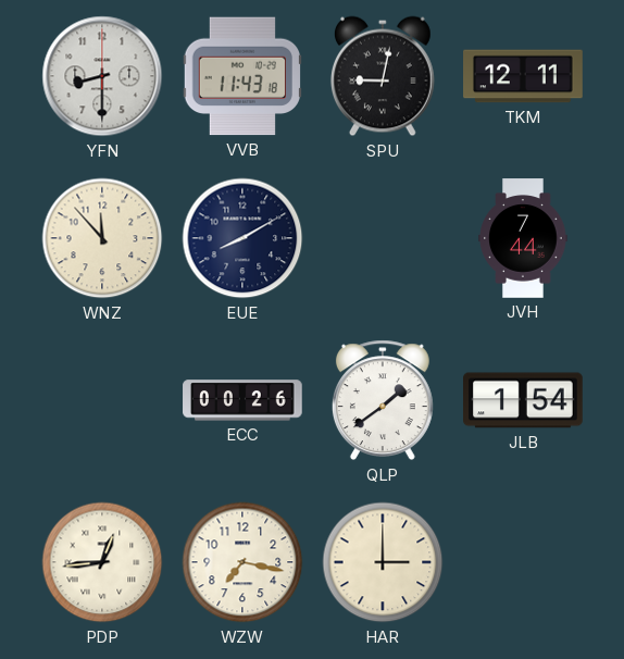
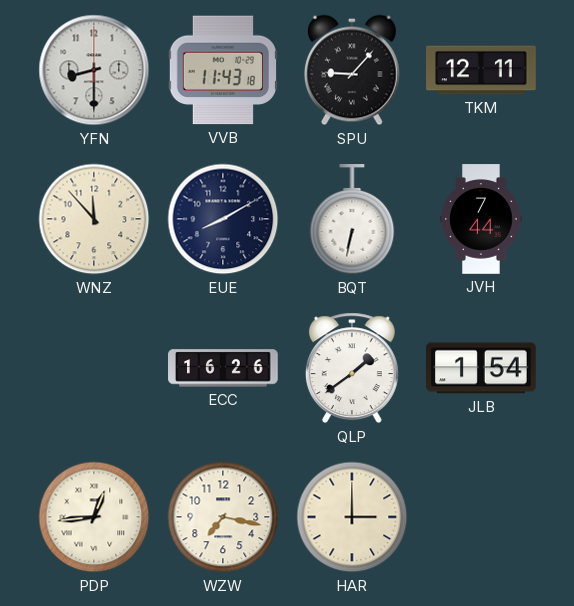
SPU: 9:02 -> 9:07 (352, 70)
BQT: none -> 6:32 (352, 220)
ECC: 00:26 -> 16:26 (223, 368)
